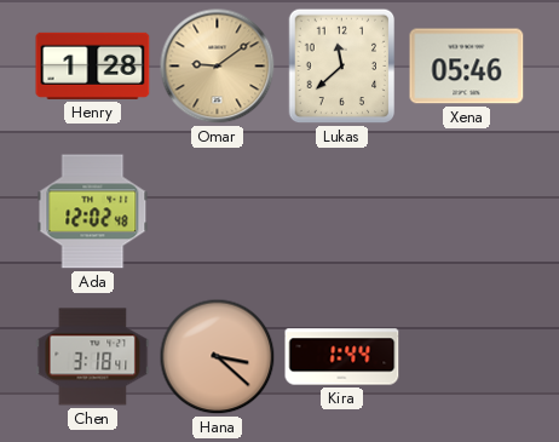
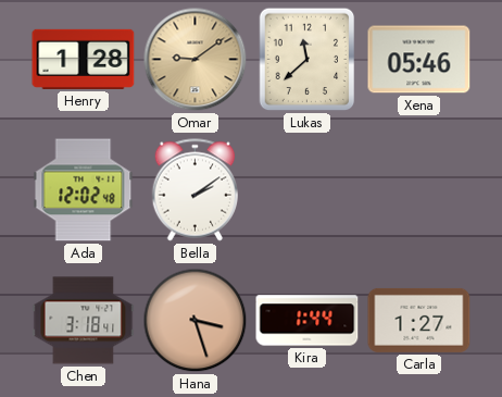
Bella: none -> 2:09 (196, 190)
Hana: 3:22 -> 3:27 (196, 321)
Carla: none -> 1:27 (419, 320)
